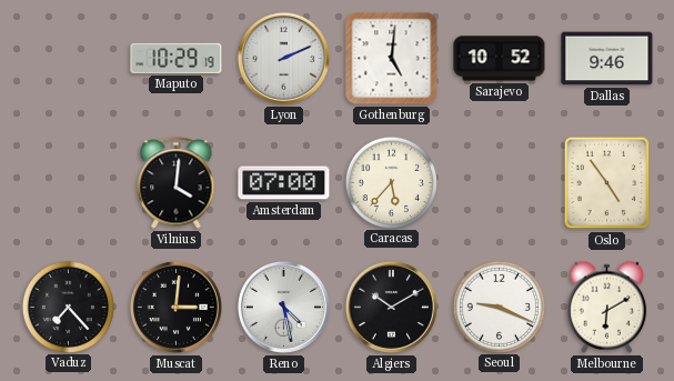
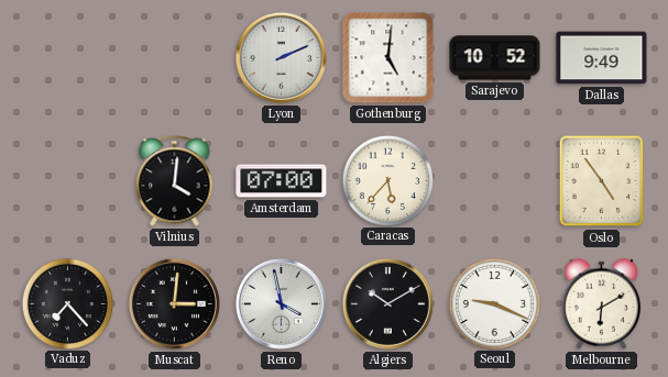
Maputo: 10:29 -> none (177, 58)
Dallas: 9:46 -> 9:49 (602, 58)
Reno: 4:28 -> 3:58 (281, 303)
